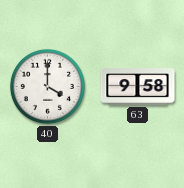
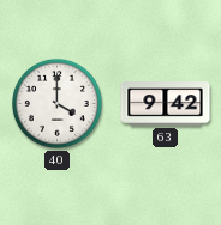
63: 9:58 -> 9:42 (166, 104)
